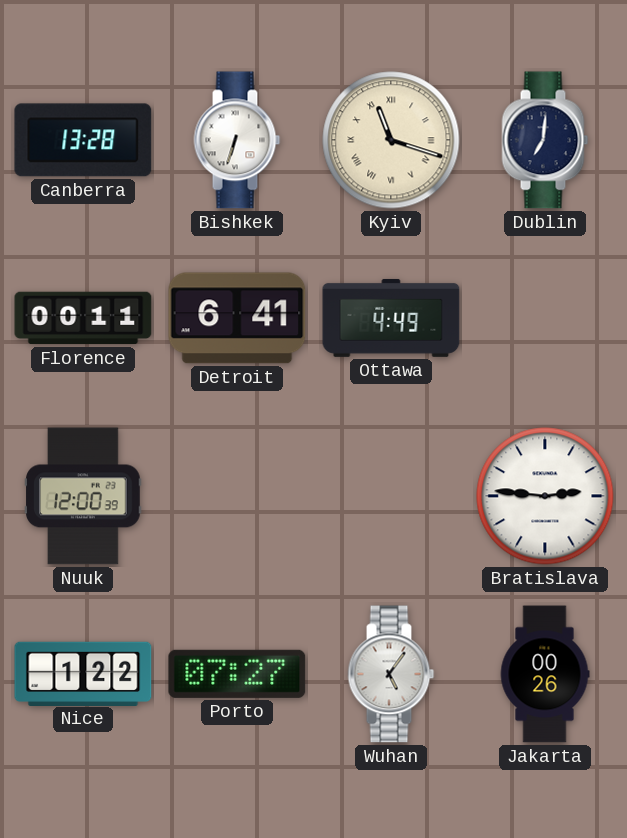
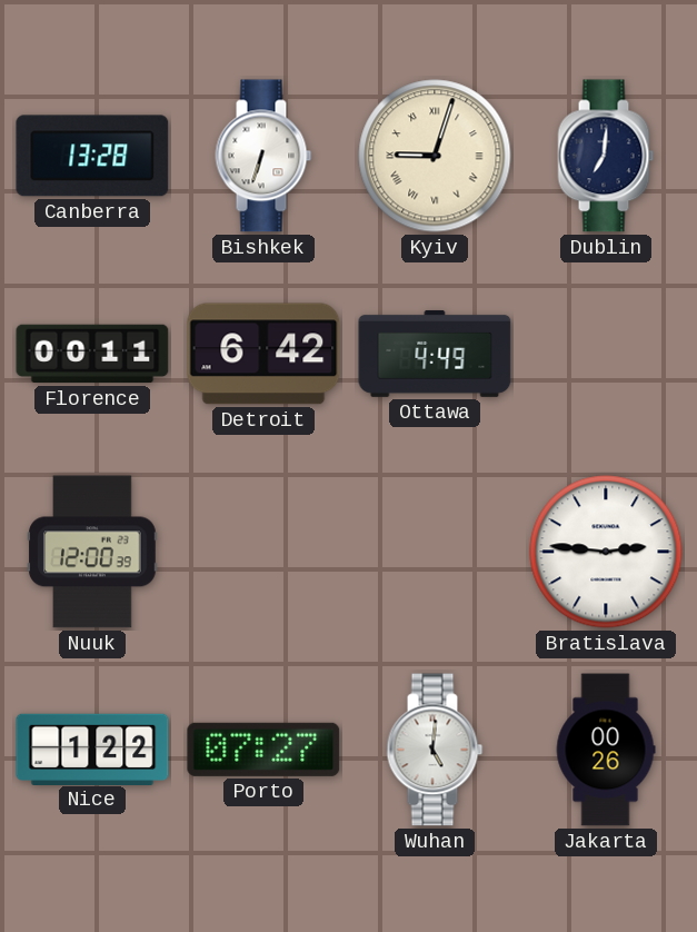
Kyiv: 11:18 -> 9:03 (435, 156)
Detroit: 6:41 -> 6:42 (263, 354)
Wuhan: 5:06 -> 5:01 (435, 750)
